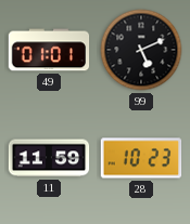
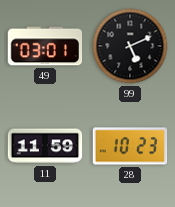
49: 01:01 -> 03:01 (45, 46)
